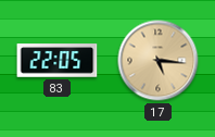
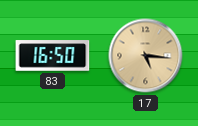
83: 22:05 -> 16:50 (53, 56)
